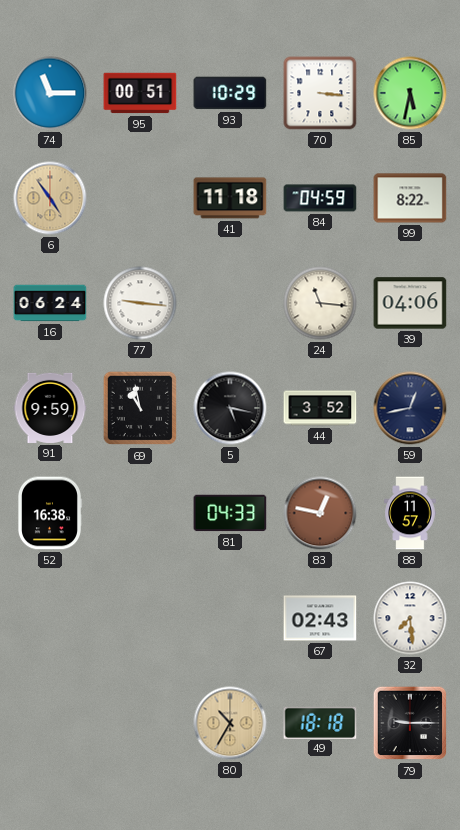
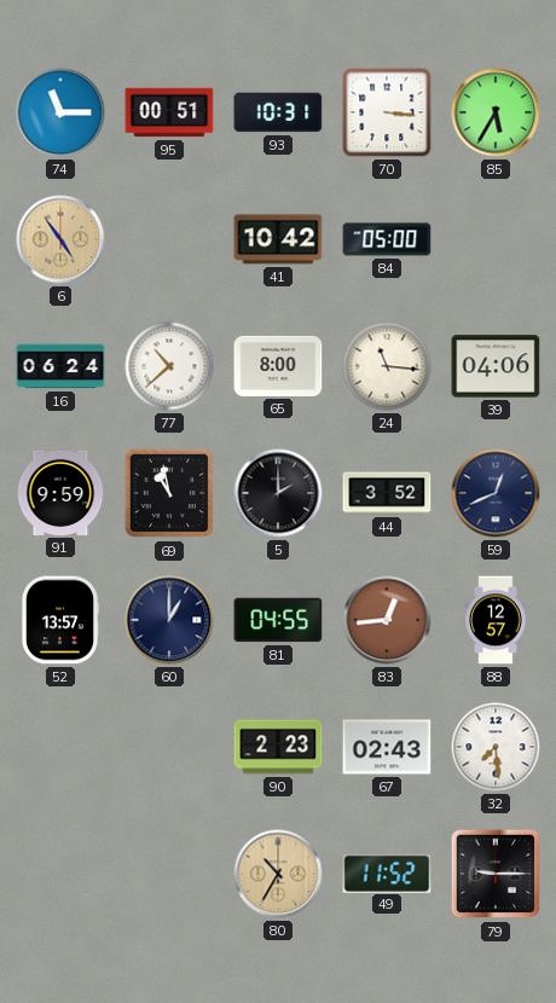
93: 10:29 -> 10:31 (278, 112)
85: 5:32 -> 5:35 (496, 112)
41: 11:18 -> 10:42 (278, 239)
84: 04:59 -> 05:00 (387, 239)
99: 8:22 -> none (410, 198)
77: 9:16 -> 10:38 (169, 366)
65: none -> 8:00 (278, 366)
5: 5:17 -> 2:00 (278, 493)
59: 12:43 -> 12:41 (496, 493)
52: 16:38 -> 13:57 (60, 620)
60: none -> 1:00 (169, 620)
81: 04:33 -> 04:55 (278, 620)
83: 12:47 -> 12:44 (387, 620)
88: 11:57 -> 12:57 (496, 620)
90: none -> 2:23 (278, 747)
49: 18:18 -> 11:52 (387, 872)
